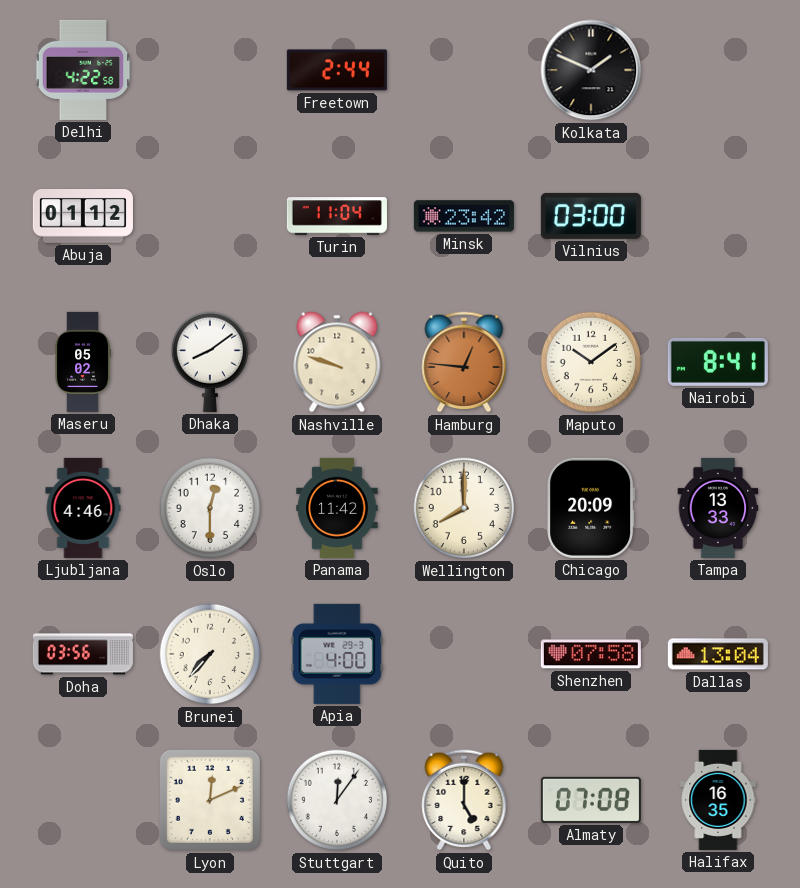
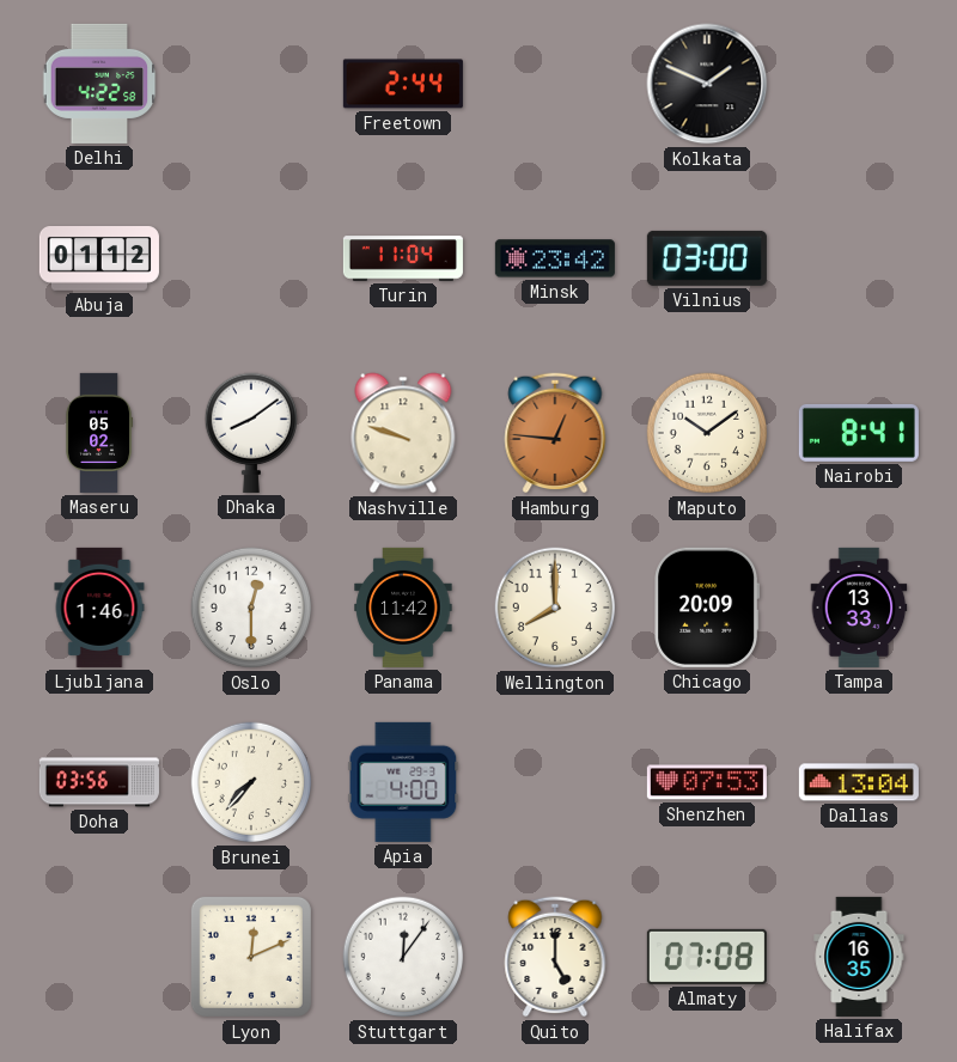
Ljubljana: 4:46 -> 1:46 (99, 608)
Shenzhen: 07:58 -> 07:53 (707, 782)
